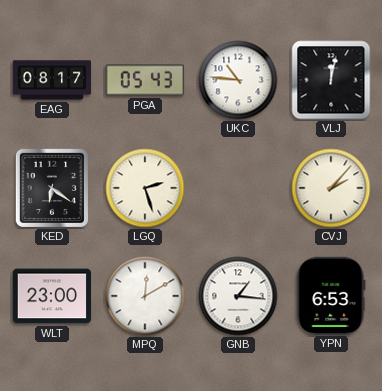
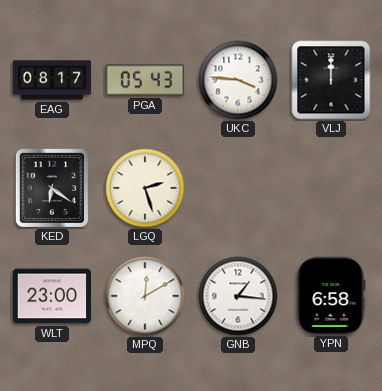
UKC: 10:46 -> 3:46 (238, 80)
VLJ: 12:02 -> 12:00 (331, 80)
CVJ: 2:07 -> none (331, 188)
YPN: 6:53 -> 6:58 (331, 295)
